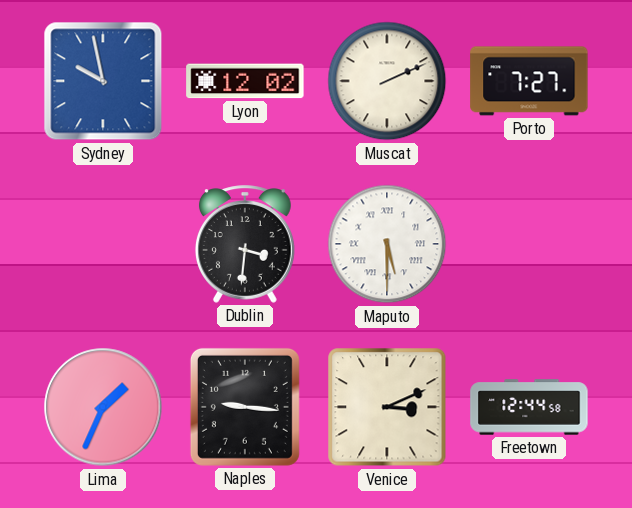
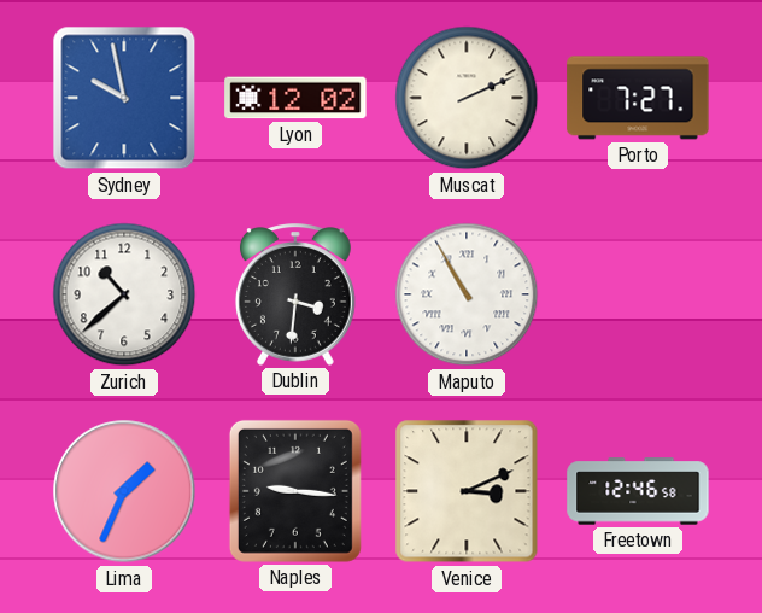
Zurich: none -> 10:38 (124, 294)
Maputo: 5:30 -> 10:55 (467, 294)
Freetown: 12:44 -> 12:46 (638, 491)
